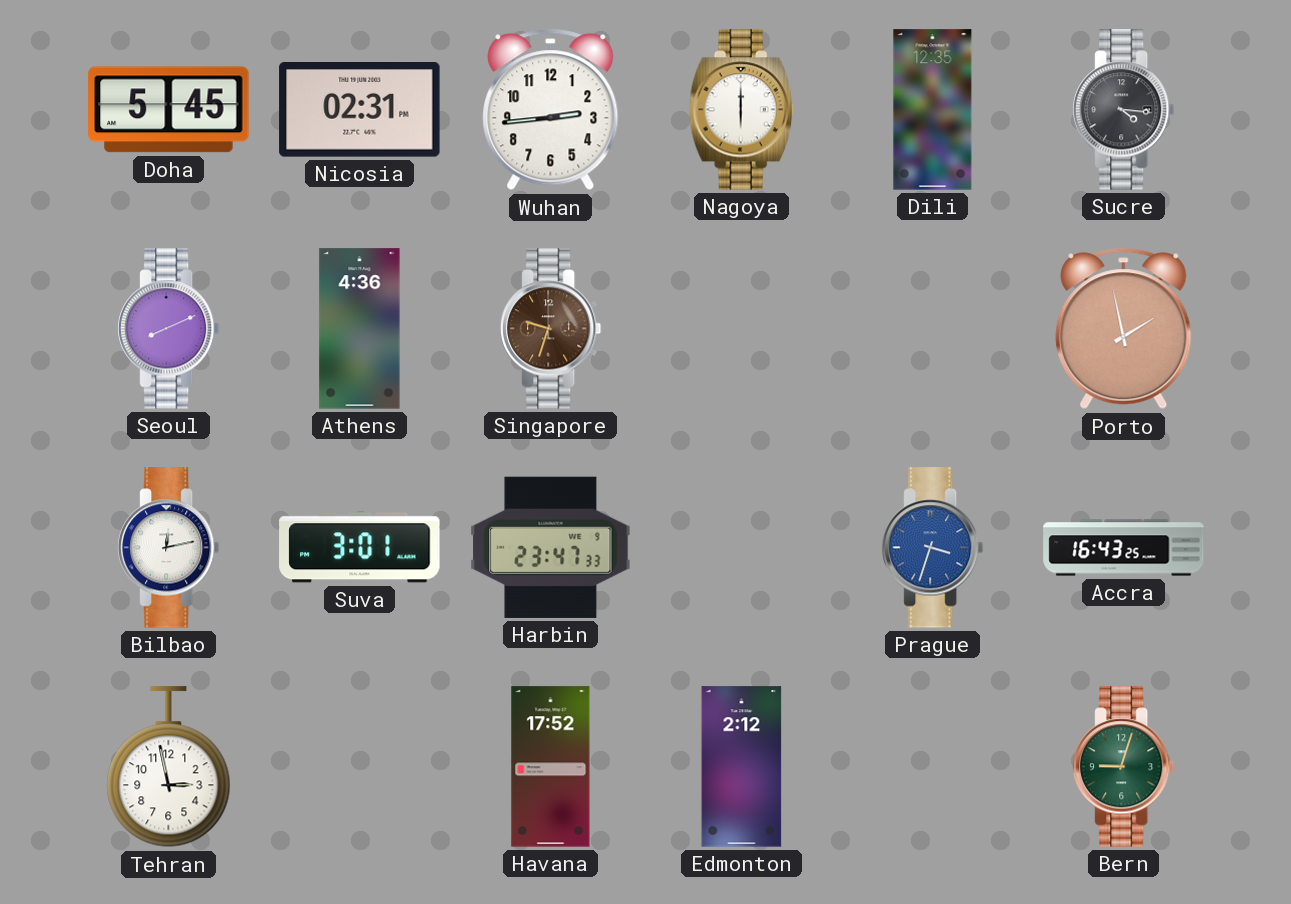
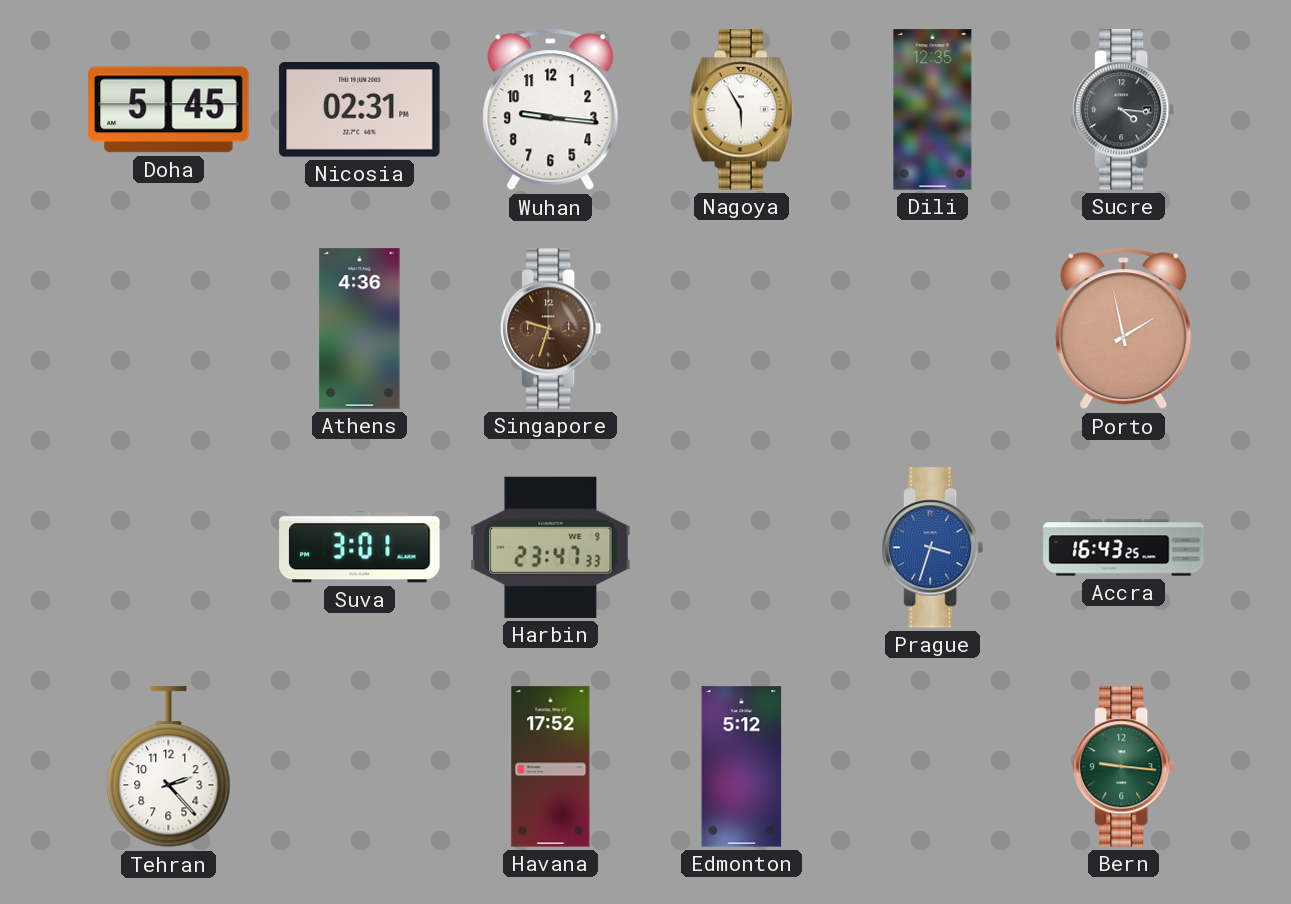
Wuhan: 2:44 -> 9:16 (551, 110)
Nagoya: 6:00 -> 5:55 (741, 110)
Seoul: 8:11 -> none (169, 329)
Bilbao: 12:13 -> none (169, 548)
Tehran: 2:58 -> 2:23 (169, 767)
Edmonton: 2:12 -> 5:12 (742, 767)
Bern: 9:03 -> 9:16 (1124, 767)
